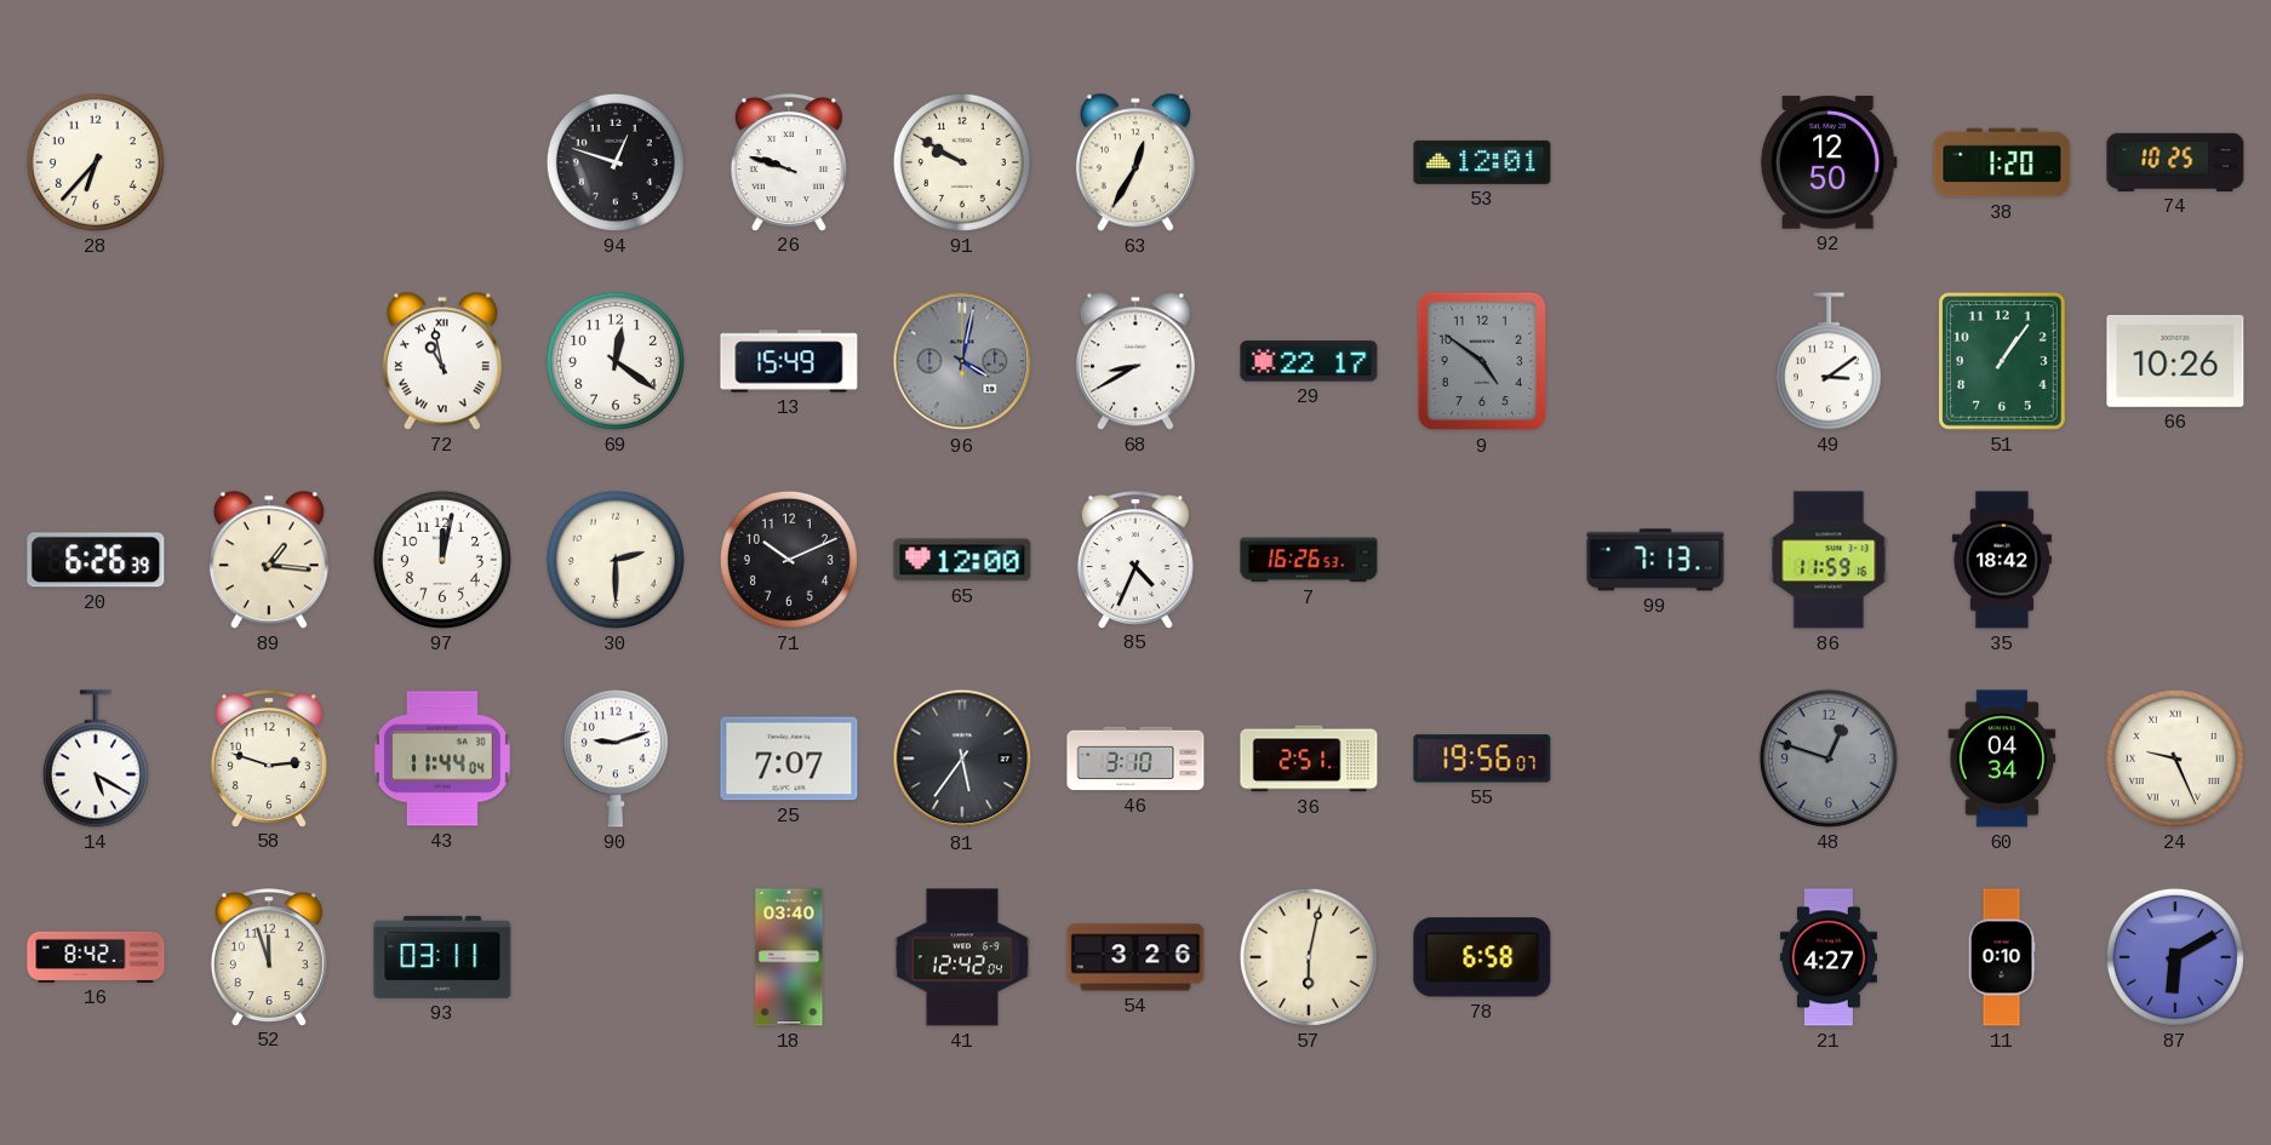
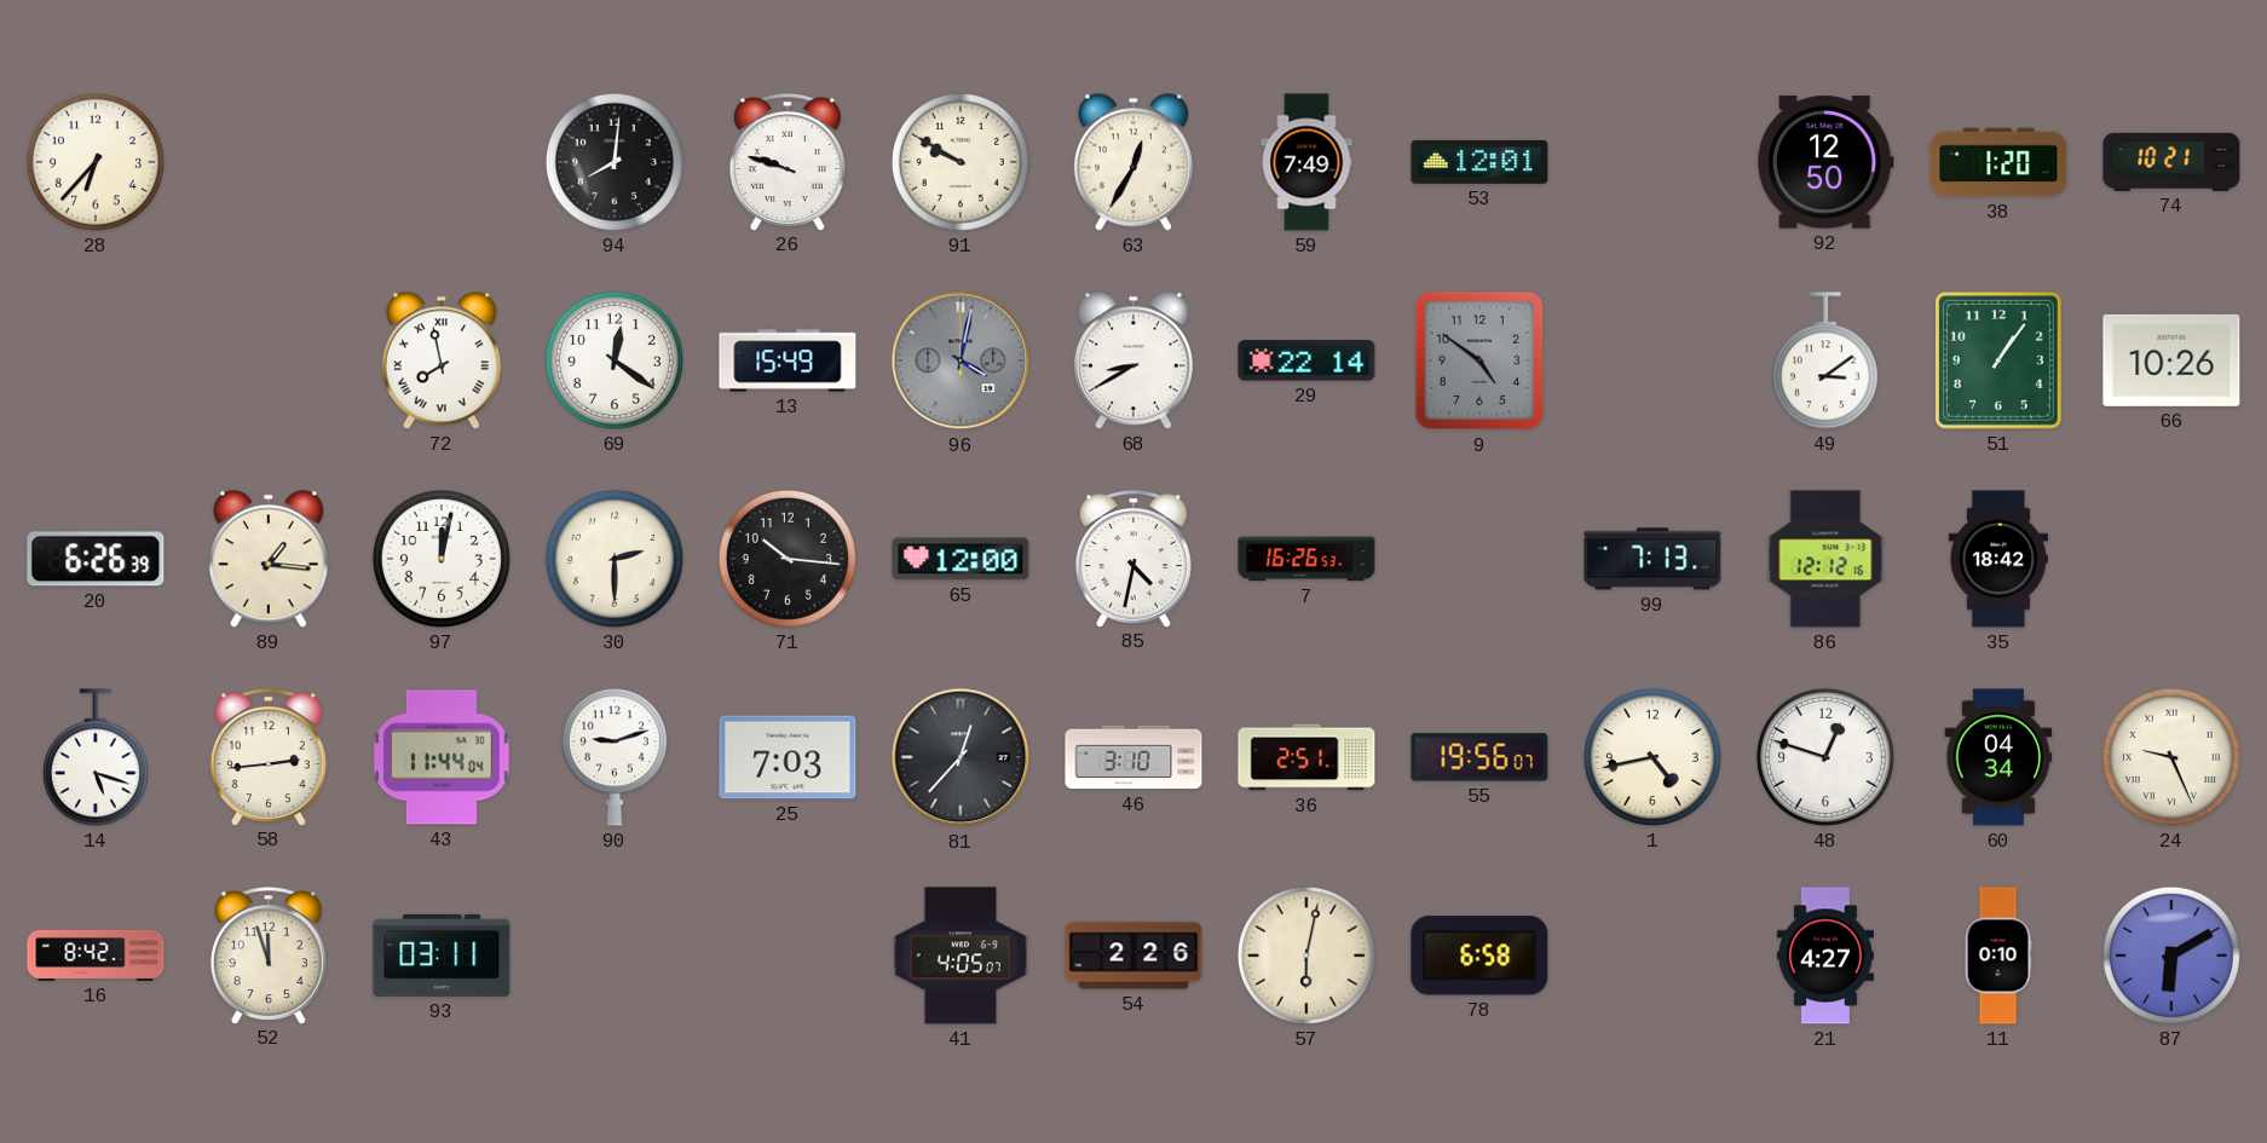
94: 12:48 -> 8:01 (615, 162)
59: none -> 7:49 (1306, 162)
74: 10:25 -> 10:21 (2171, 162)
72: 10:58 -> 7:58 (442, 360)
29: 22:17 -> 22:14 (1306, 360)
71: 10:11 -> 10:16 (788, 559)
85: 4:34 -> 4:32 (1133, 559)
86: 11:59 -> 12:12 (1825, 559)
14: 5:20 -> 5:18 (96, 757)
58: 2:48 -> 2:44 (269, 757)
25: 7:07 -> 7:03 (788, 757)
81: 5:36 -> 12:37 (961, 757)
1: none -> 4:43 (1652, 757)
48 dial: grey -> white (1825, 757)
18: 03:40 -> none (789, 957)
41: 12:42 -> 4:05 (961, 956)
54: 3:26 -> 2:26 (1133, 956)
